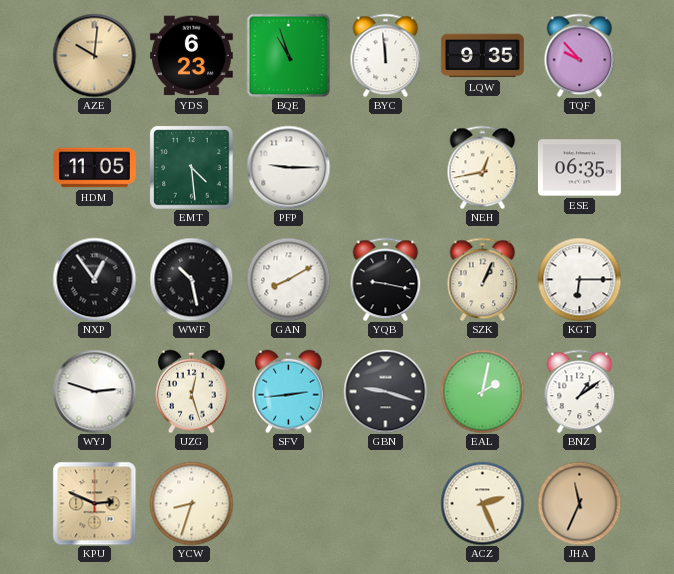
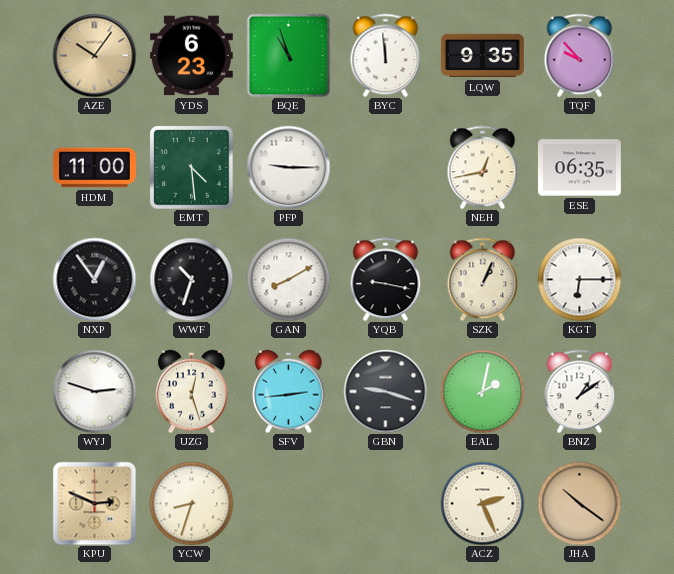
AZE: 10:01 -> 10:06 (94, 55)
HDM: 11:05 -> 11:00 (94, 168)
WWF: 10:28 -> 10:33 (191, 279)
JHA: 11:34 -> 10:21 (579, 503)
